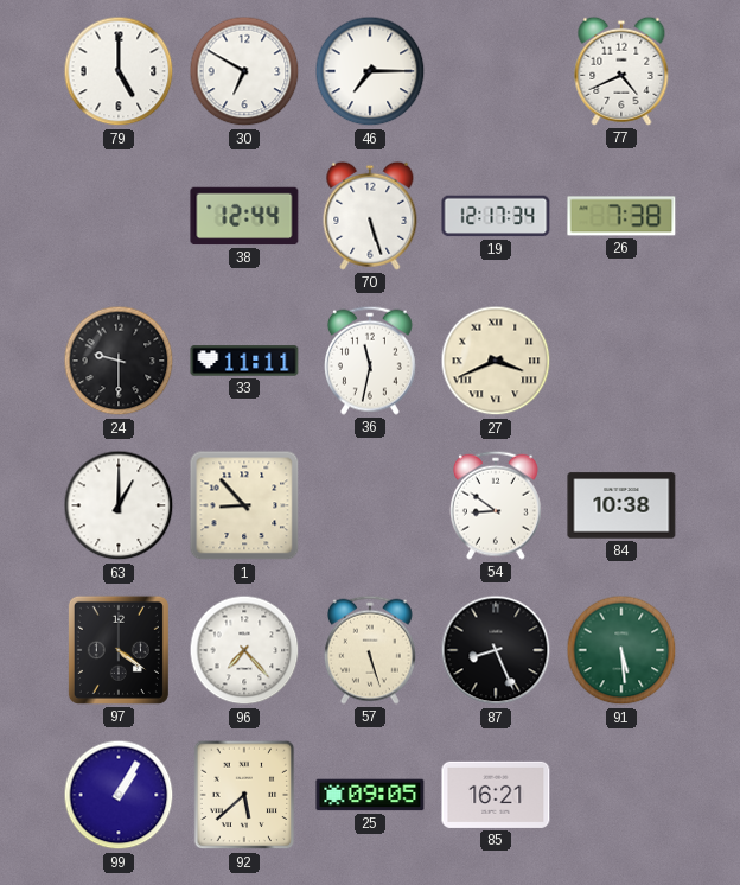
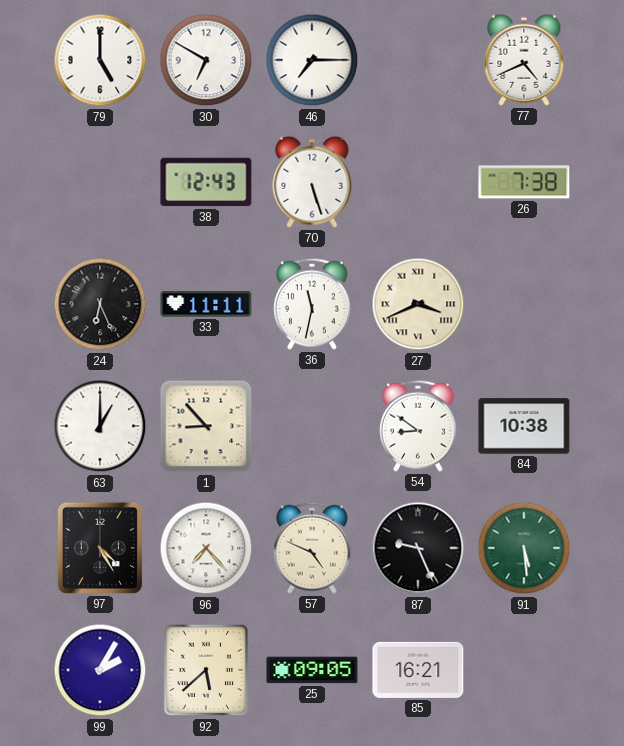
38: 12:44 -> 12:43 (206, 182)
19: 12:17 -> none (496, 216)
24: 9:30 -> 6:26 (100, 304)
97: 4:21 -> 4:25 (100, 548)
57: 5:27 -> 4:49 (312, 548)
87: 8:26 -> 9:26 (418, 548)
99: 1:05 -> 2:05 (100, 670)
